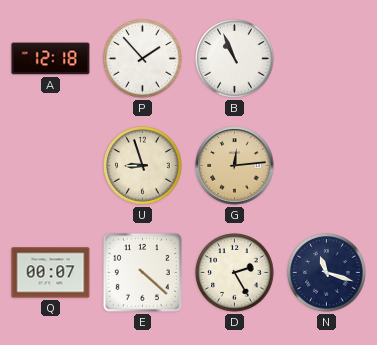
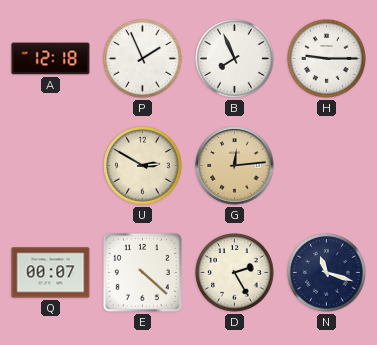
P: 1:53 -> 1:56 (143, 59)
B: 10:56 -> 7:56 (235, 59)
H: none -> 9:15 (327, 59)
U: 8:57 -> 2:50 (143, 166)
